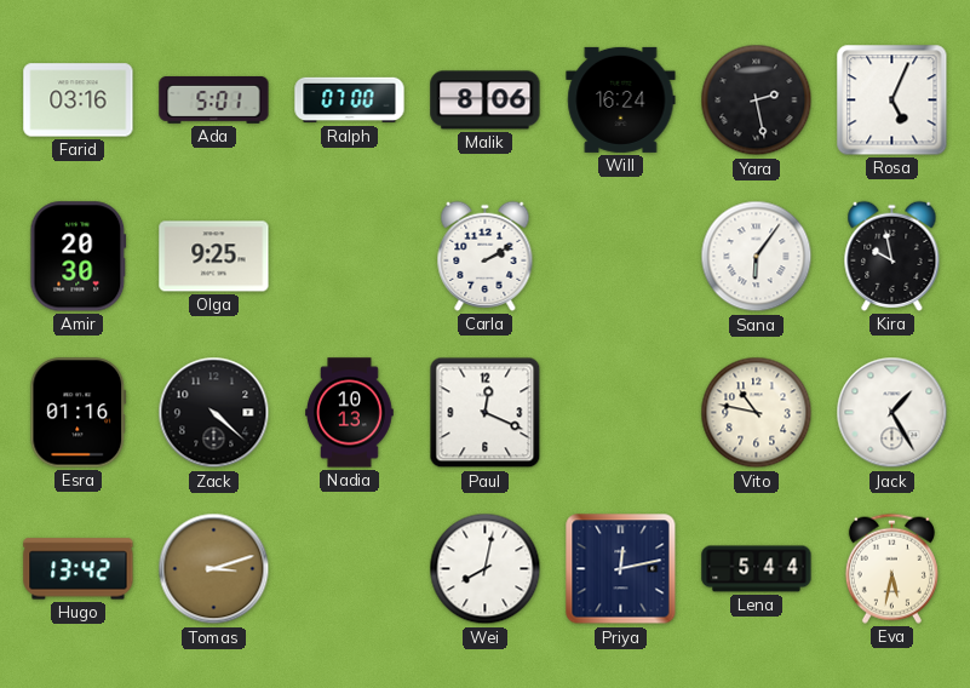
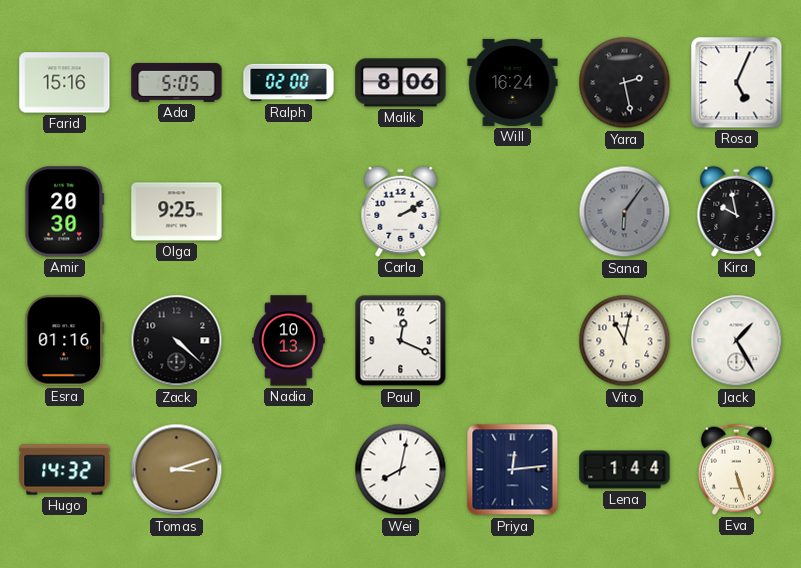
Farid: 03:16 -> 15:16 (65, 83)
Ada: 5:01 -> 5:05 (177, 82)
Ralph: 07:00 -> 02:00 (289, 83)
Sana dial: white -> grey (625, 212)
Vito: 10:47 -> 11:02 (625, 341)
Hugo: 13:42 -> 14:32 (65, 470)
Priya: 12:13 -> 12:14 (513, 470)
Lena: 5:44 -> 1:44 (625, 470)
Eva: 5:32 -> 5:27 (736, 469)
